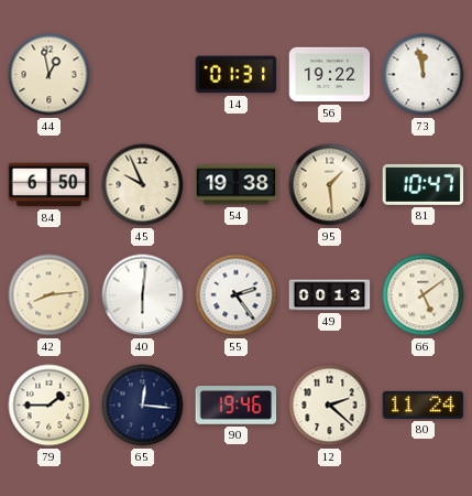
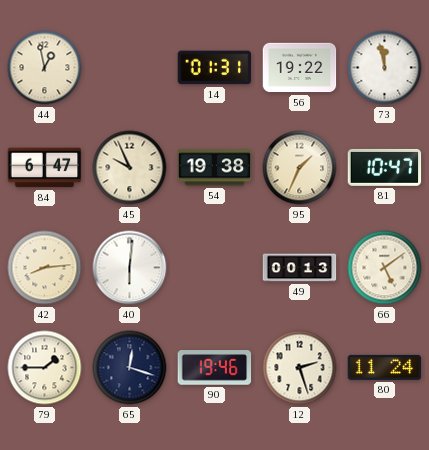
84: 6:50 -> 6:47 (45, 168)
95: 1:29 -> 1:34 (300, 168)
55: 2:24 -> none (237, 295)
65: 12:16 -> 12:18 (130, 368)
12: 2:22 -> 2:27 (300, 368)
